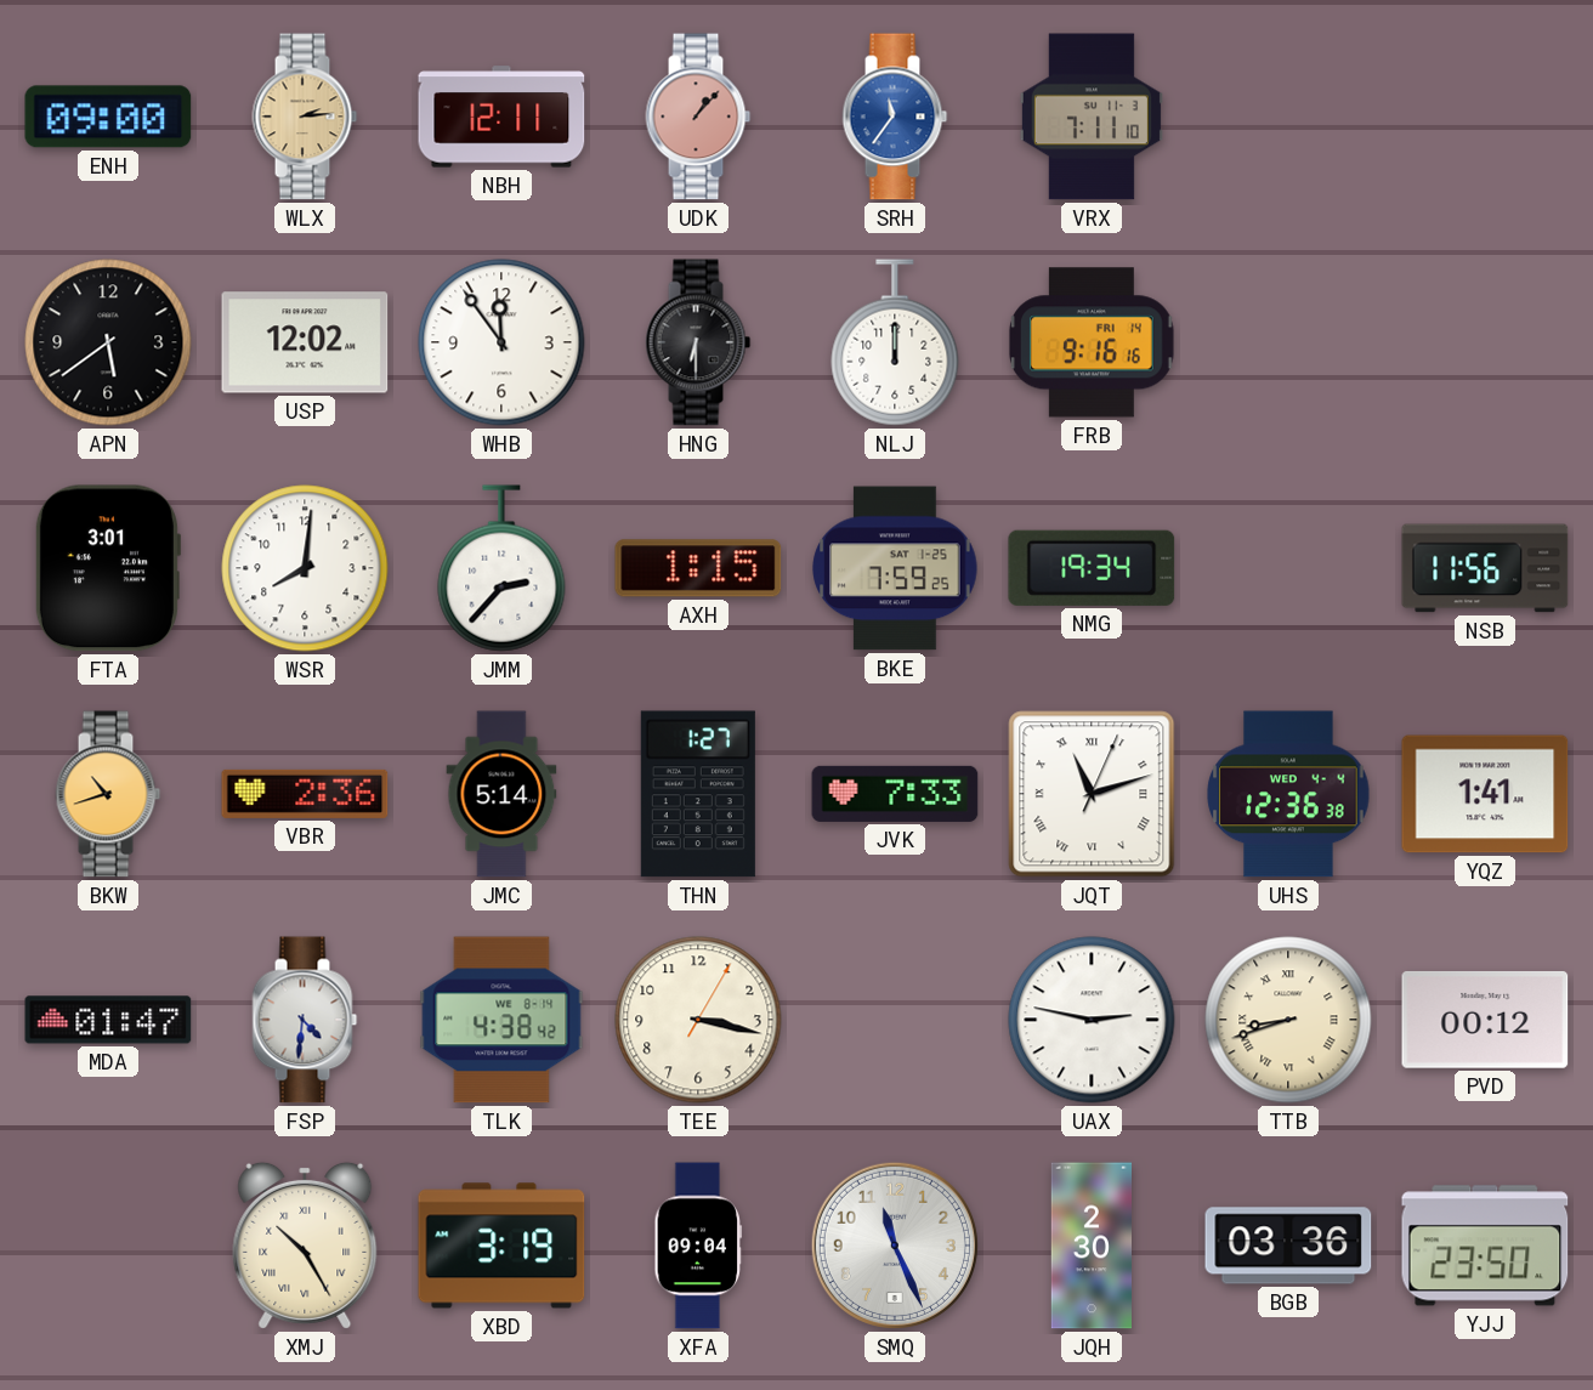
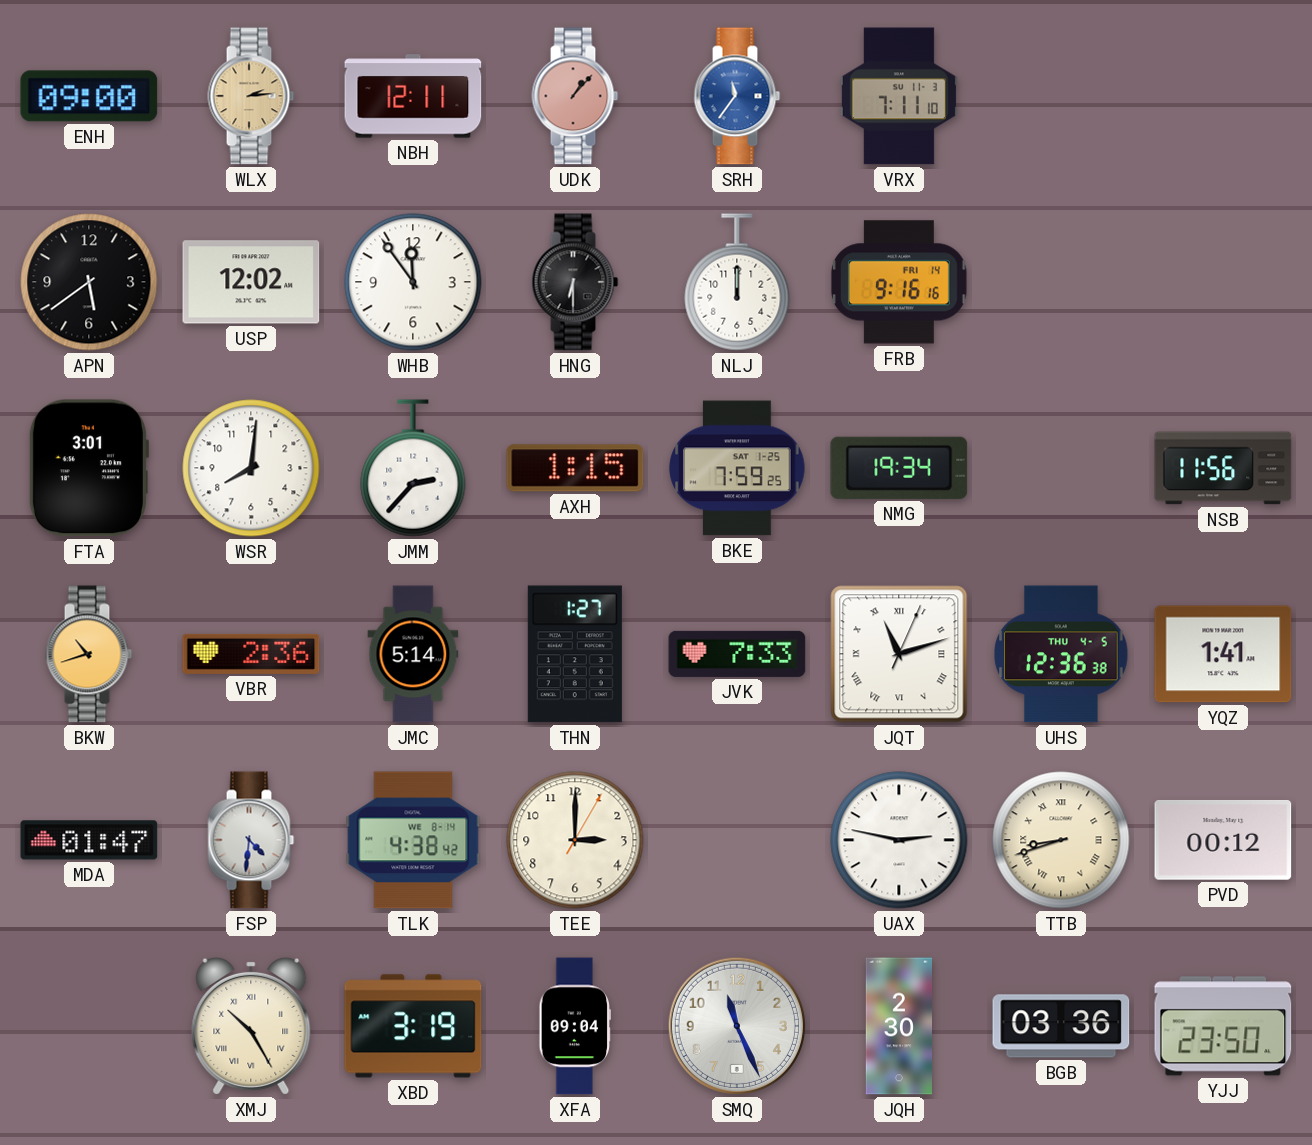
UHS date: WED 4-4 -> THU 4-5 (1061, 654)
TEE: 3:17 -> 3:00 (575, 840)
